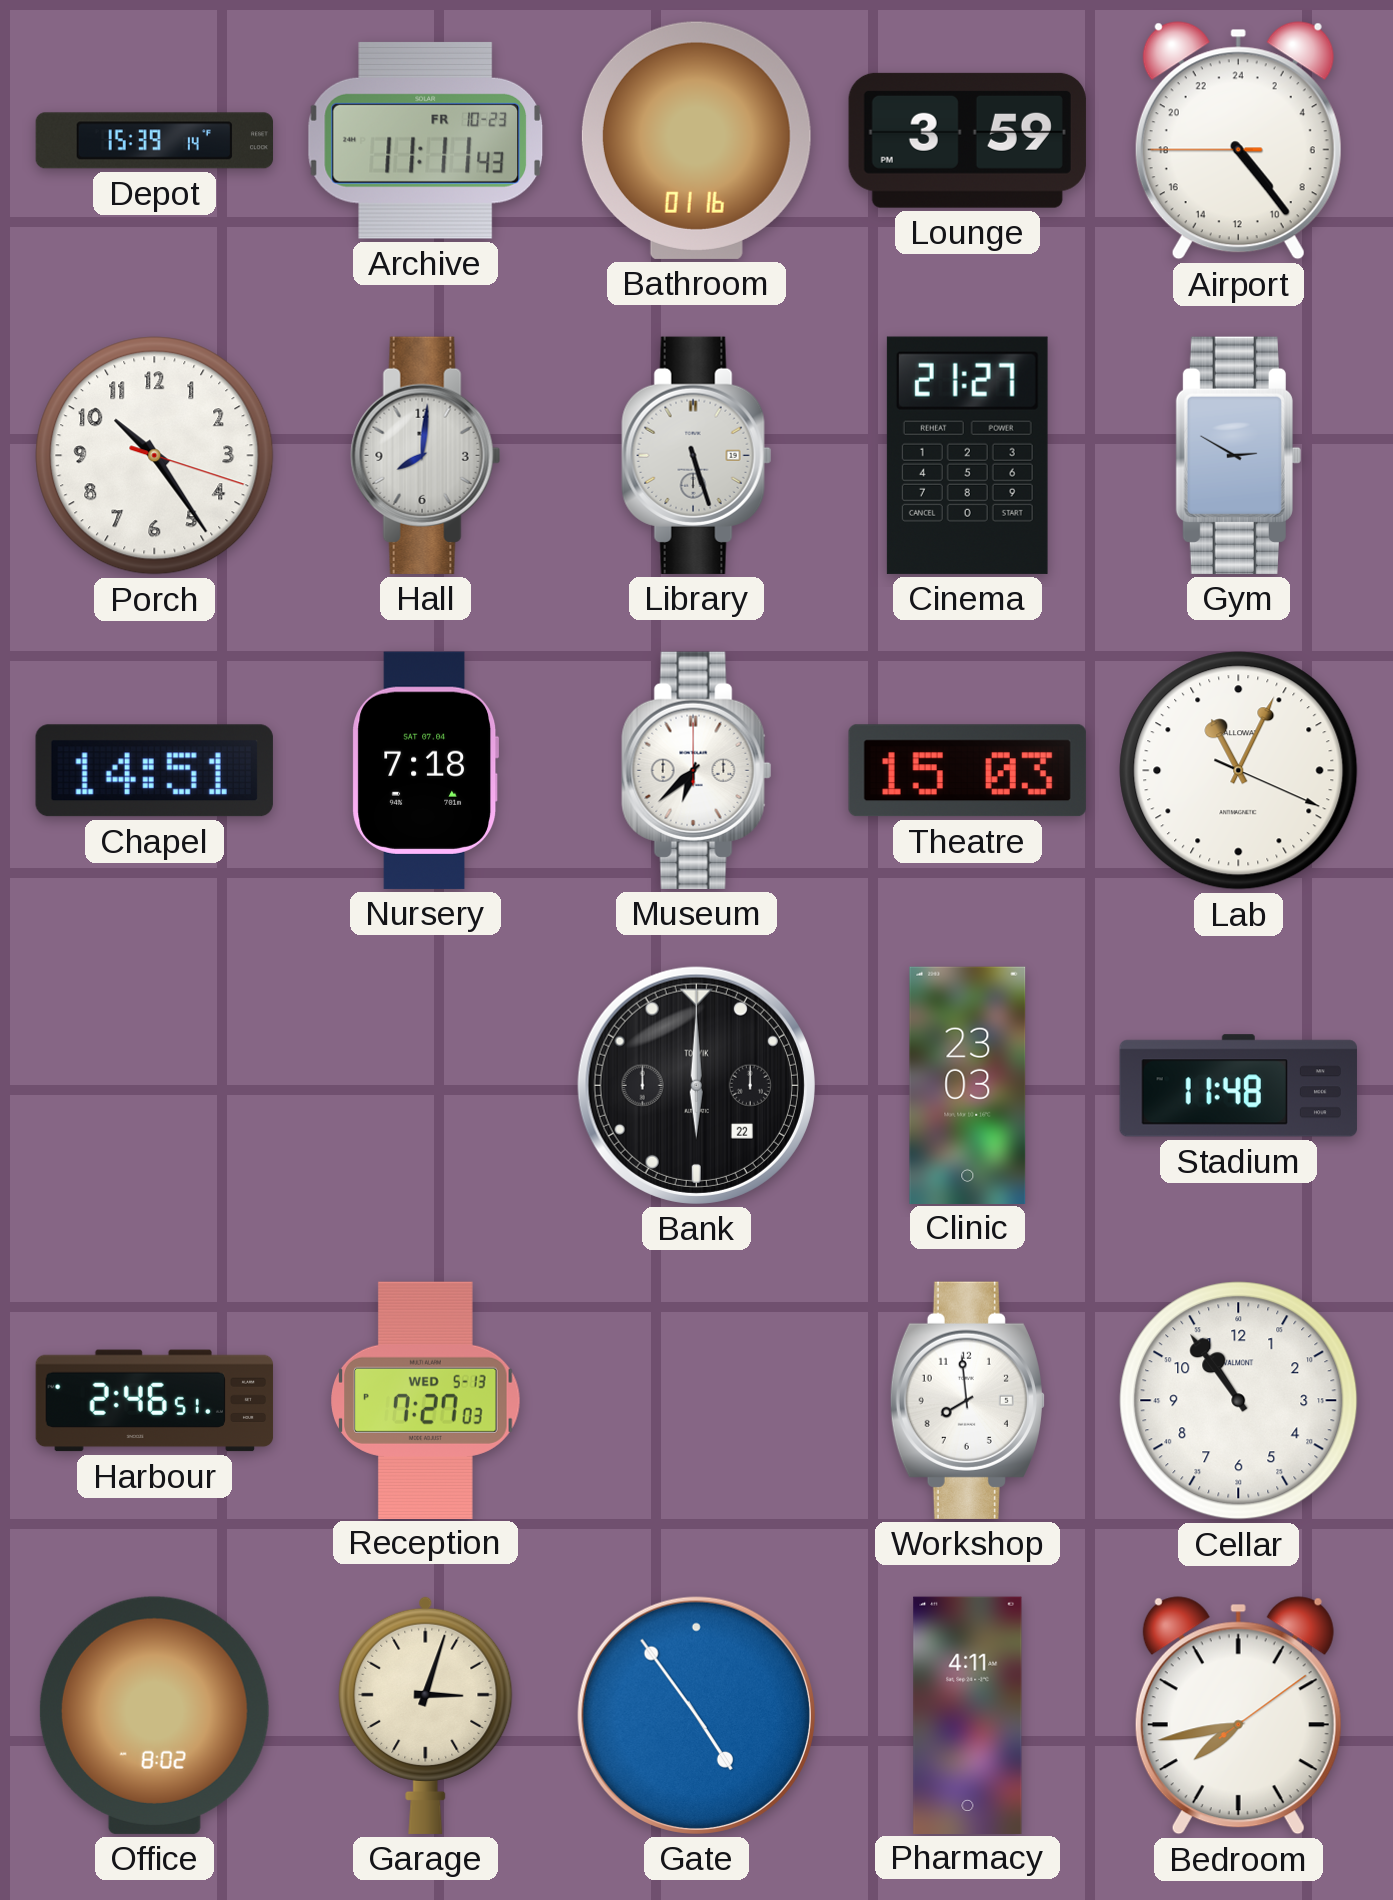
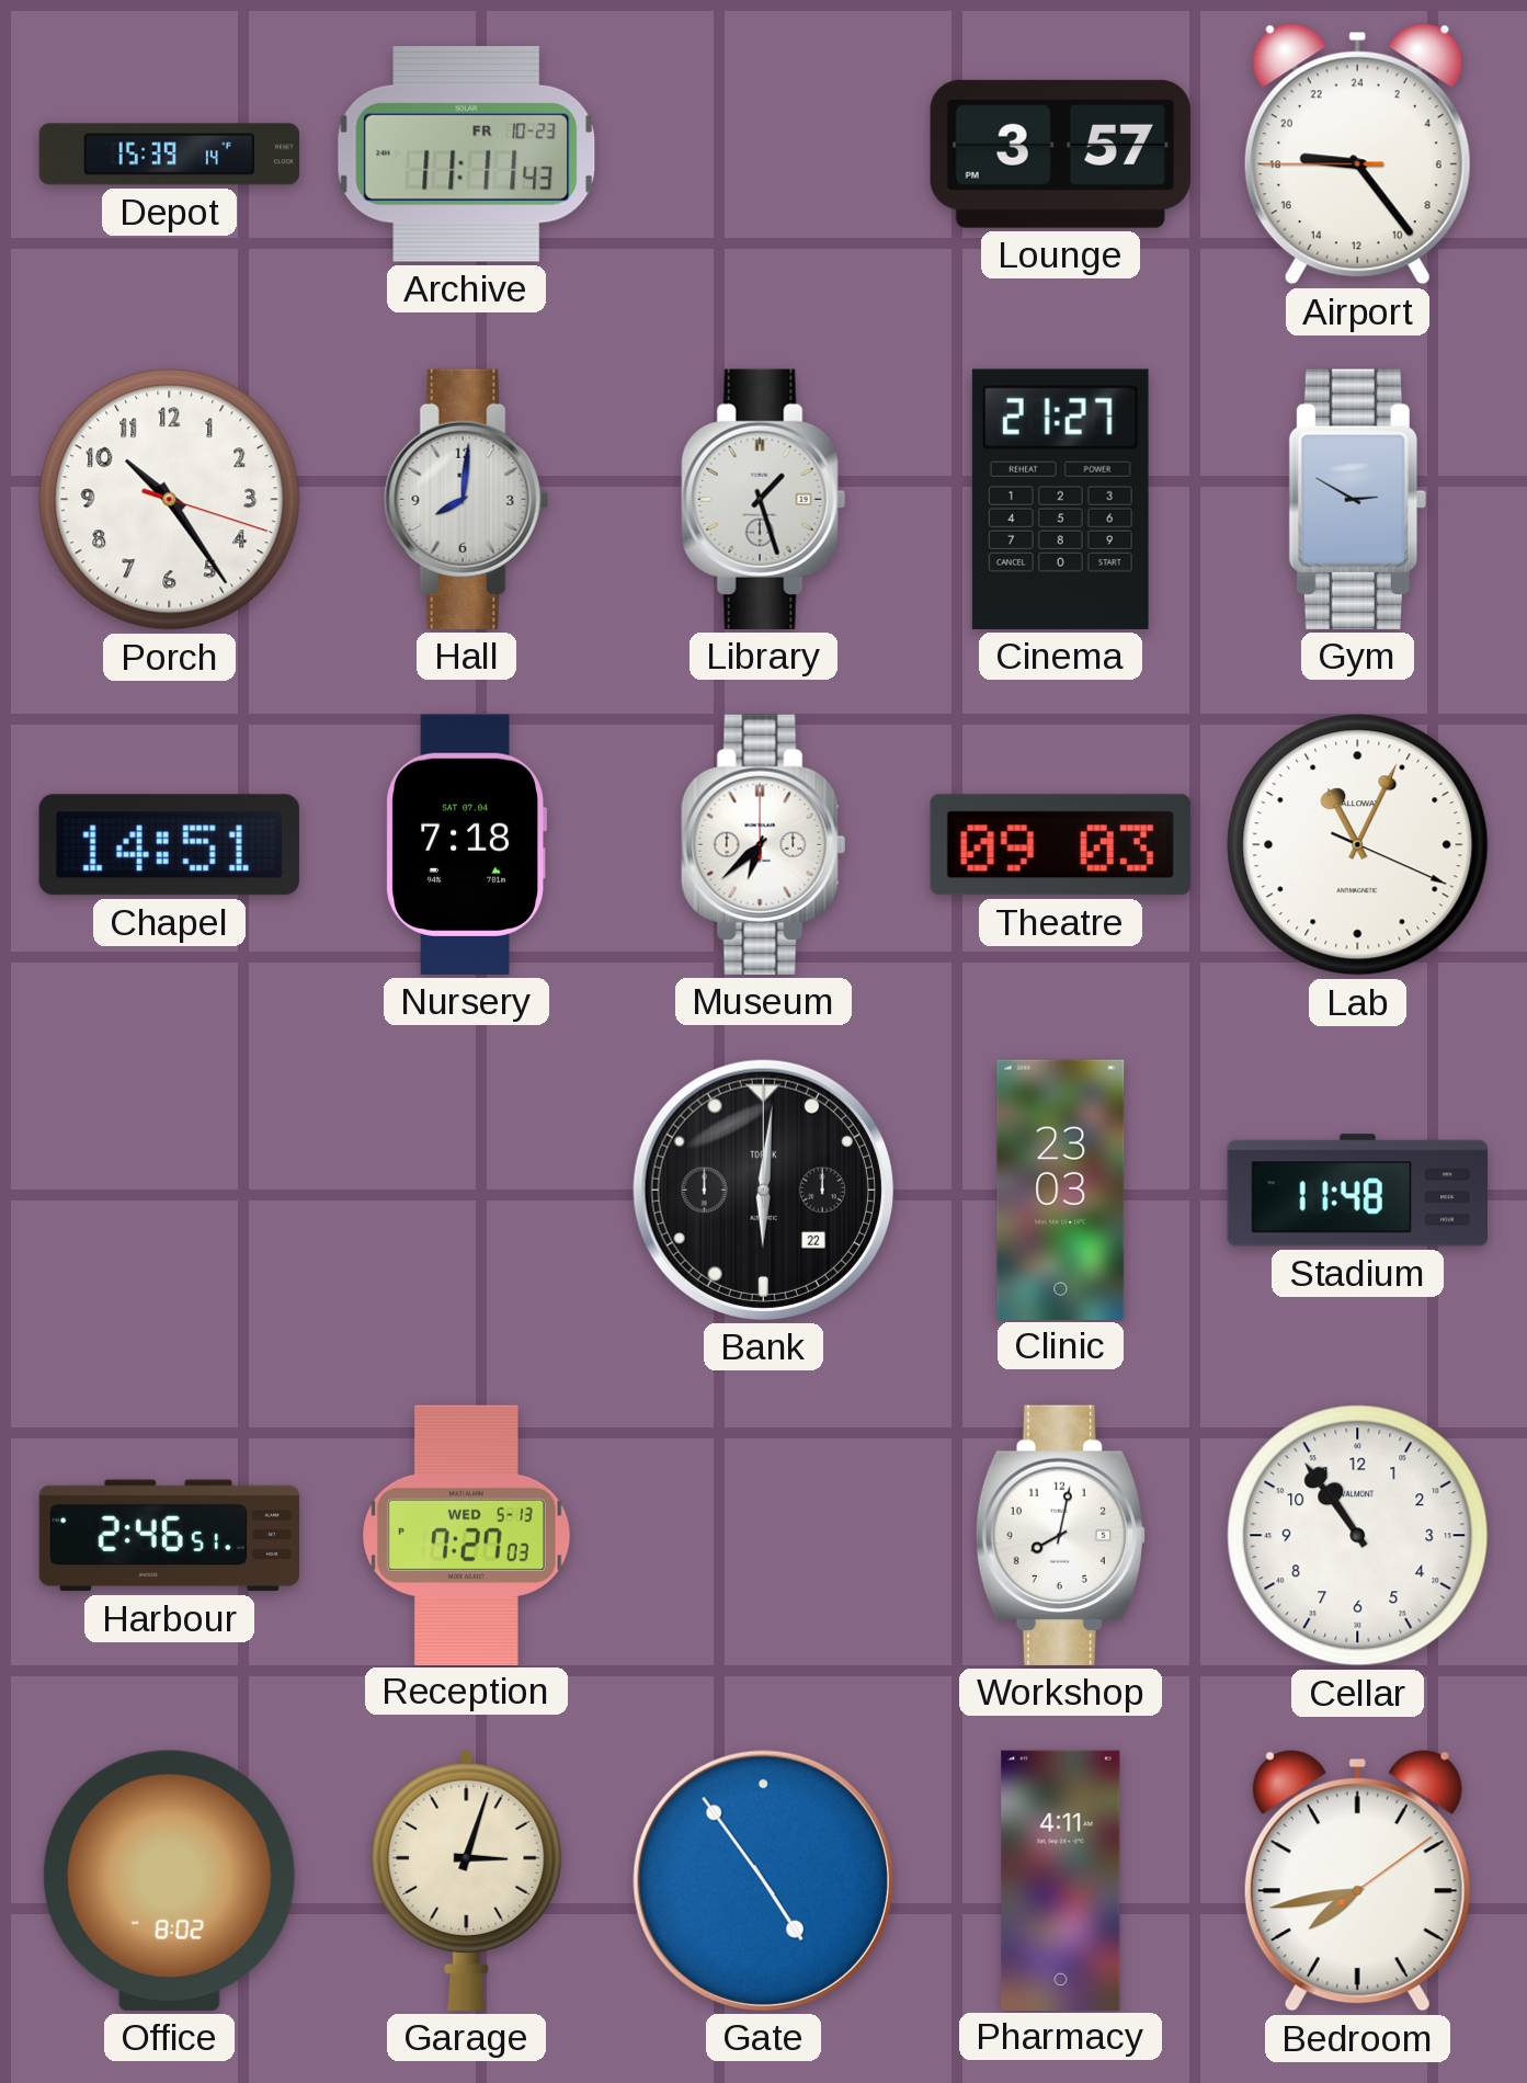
Bathroom: 01:16 -> none (696, 140)
Lounge: 3:59 -> 3:57 (1060, 153)
Airport: 9:23 -> 18:23 (1357, 155)
Library: 5:27 -> 1:27 (764, 499)
Theatre: 15:03 -> 09:03 (1060, 845)
Bank: 6:00 -> 6:01 (763, 1190)
Workshop: 7:59 -> 8:02 (1060, 1535)
